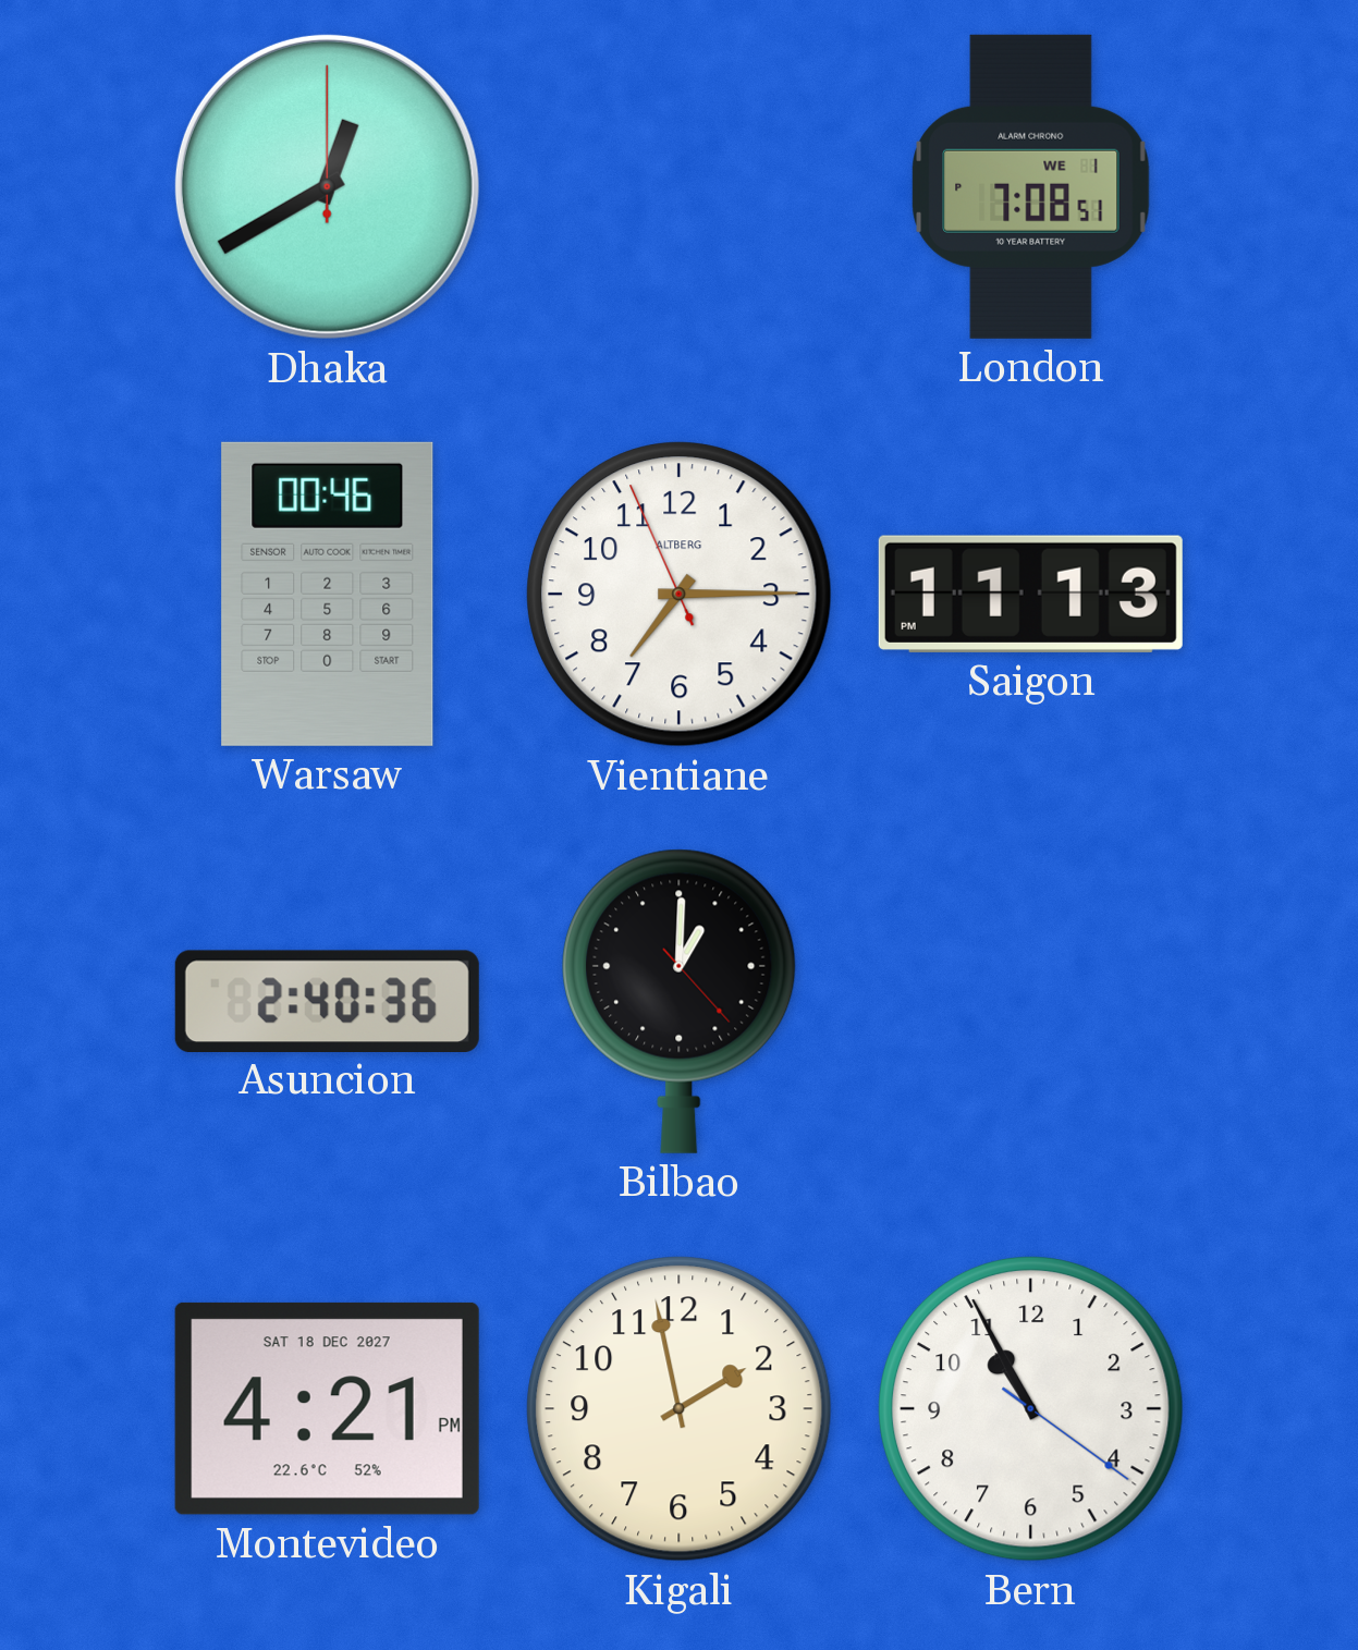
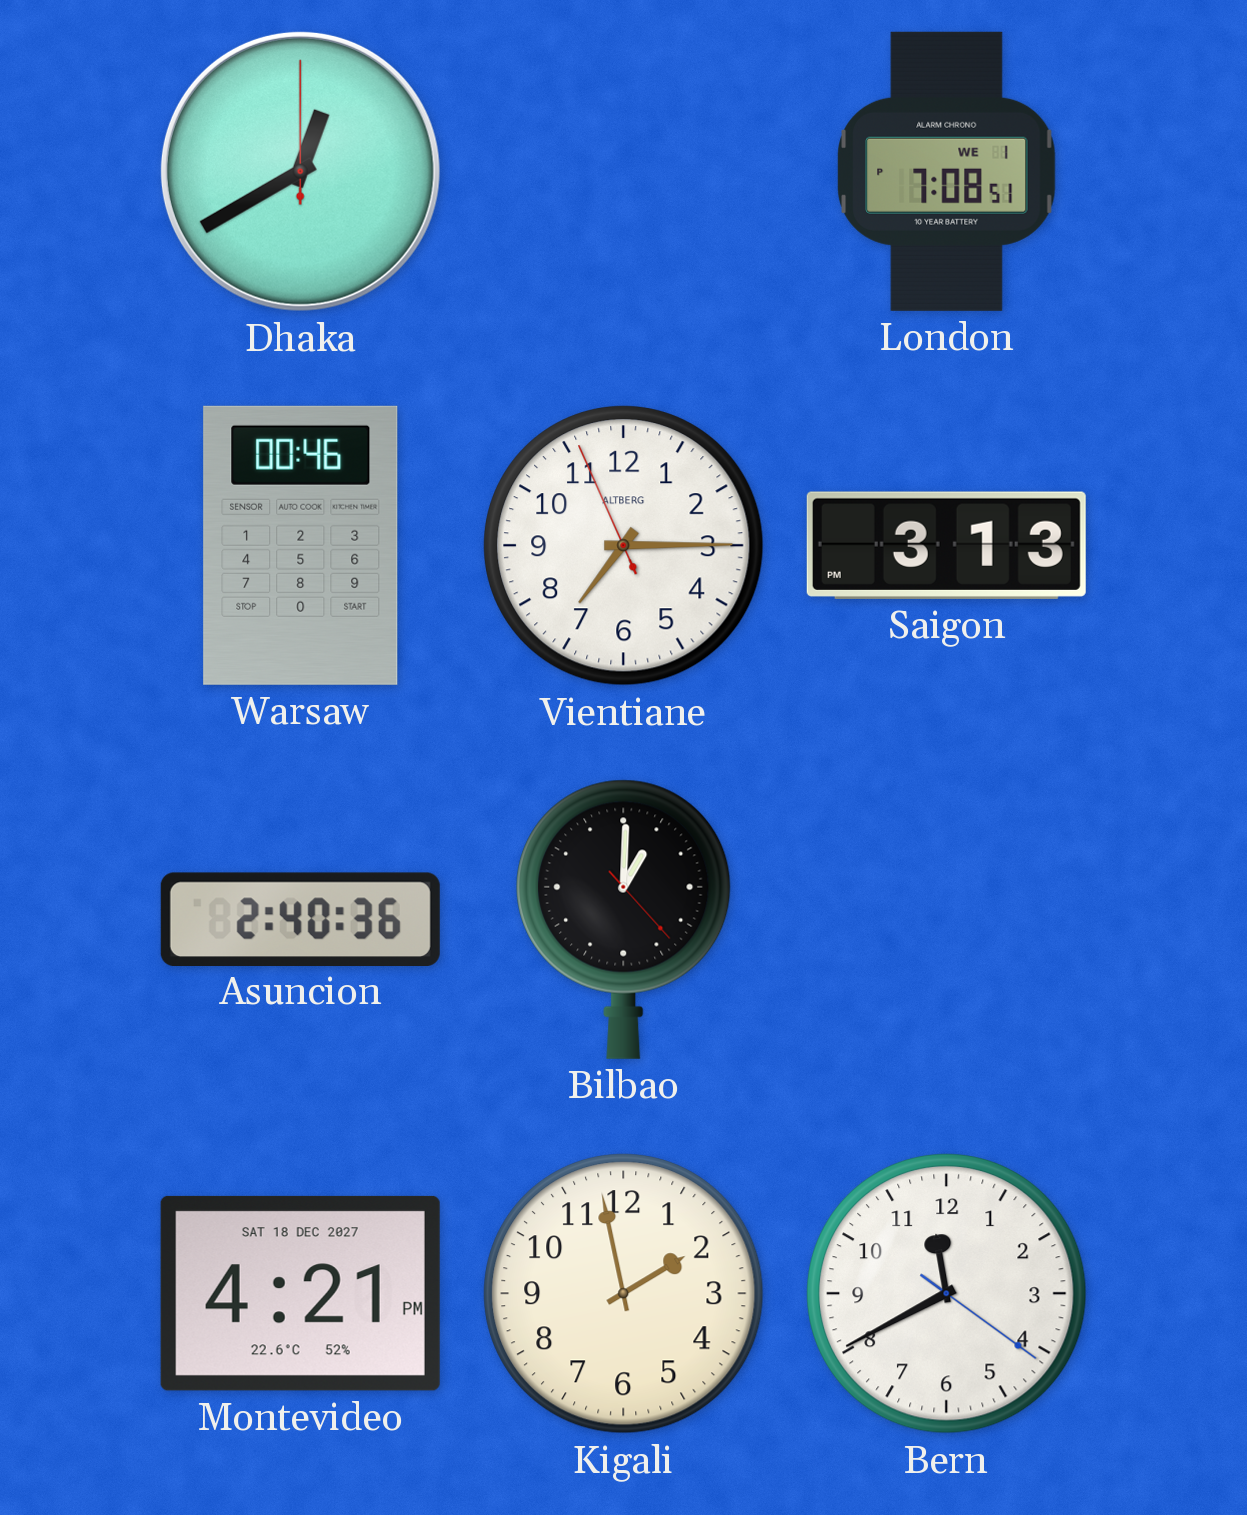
Saigon: 11:13 -> 3:13 (946, 545)
Bern: 10:55 -> 11:40 (947, 1294)
